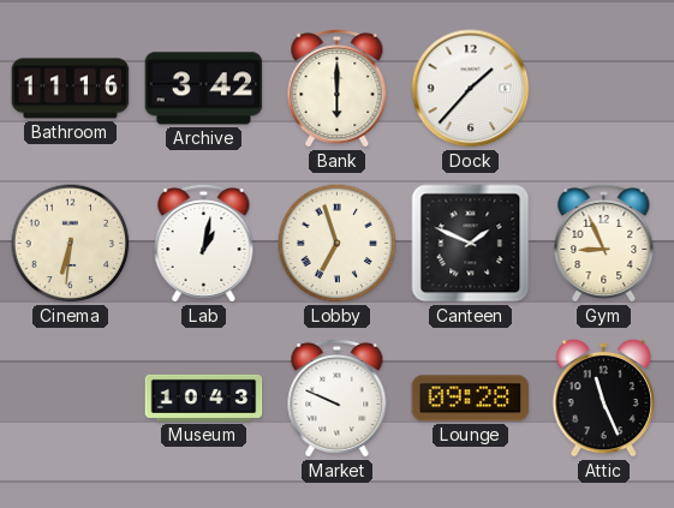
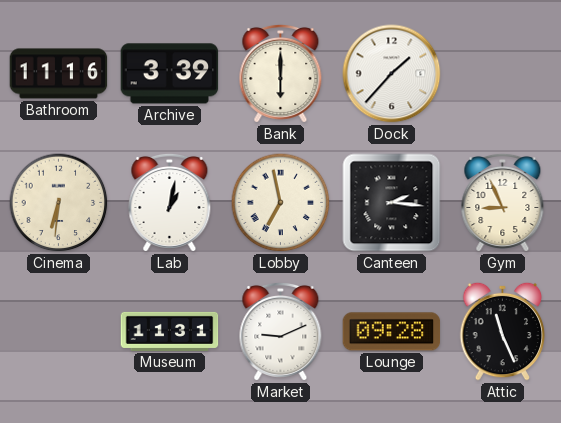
Archive: 3:42 -> 3:39 (170, 74)
Lobby: 6:57 -> 6:58 (281, 203)
Canteen: 1:49 -> 2:16 (392, 203)
Museum: 10:43 -> 11:31 (170, 331)
Market: 9:49 -> 9:11 (281, 331)
